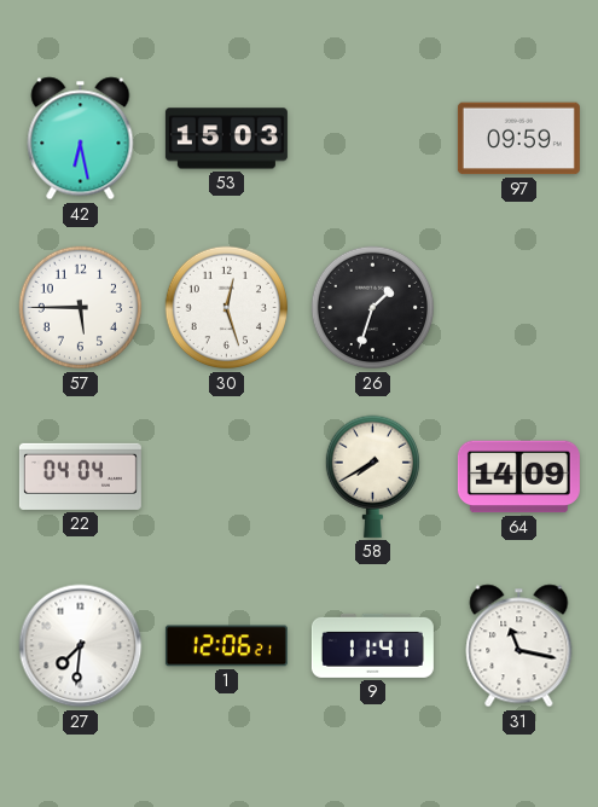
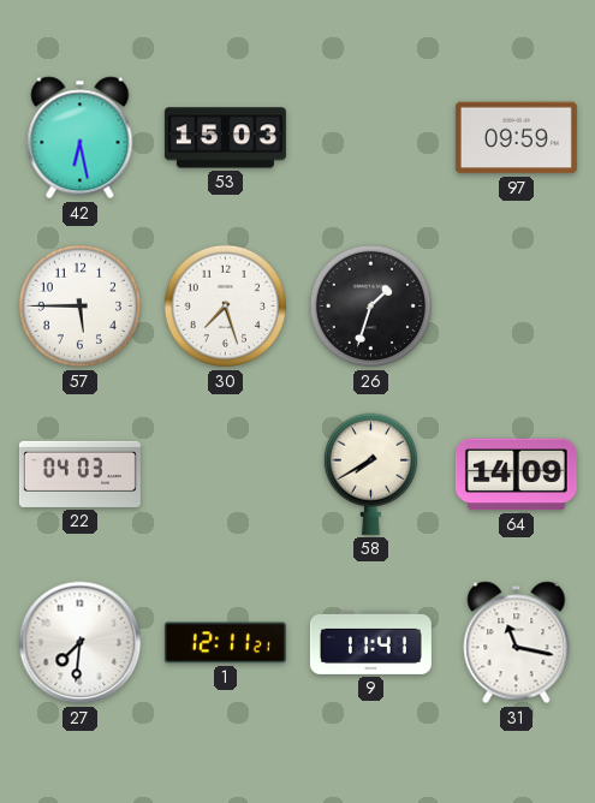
30: 12:27 -> 7:27 (226, 307)
22: 04:04 -> 04:03 (79, 474)
1: 12:06 -> 12:11 (225, 643)
